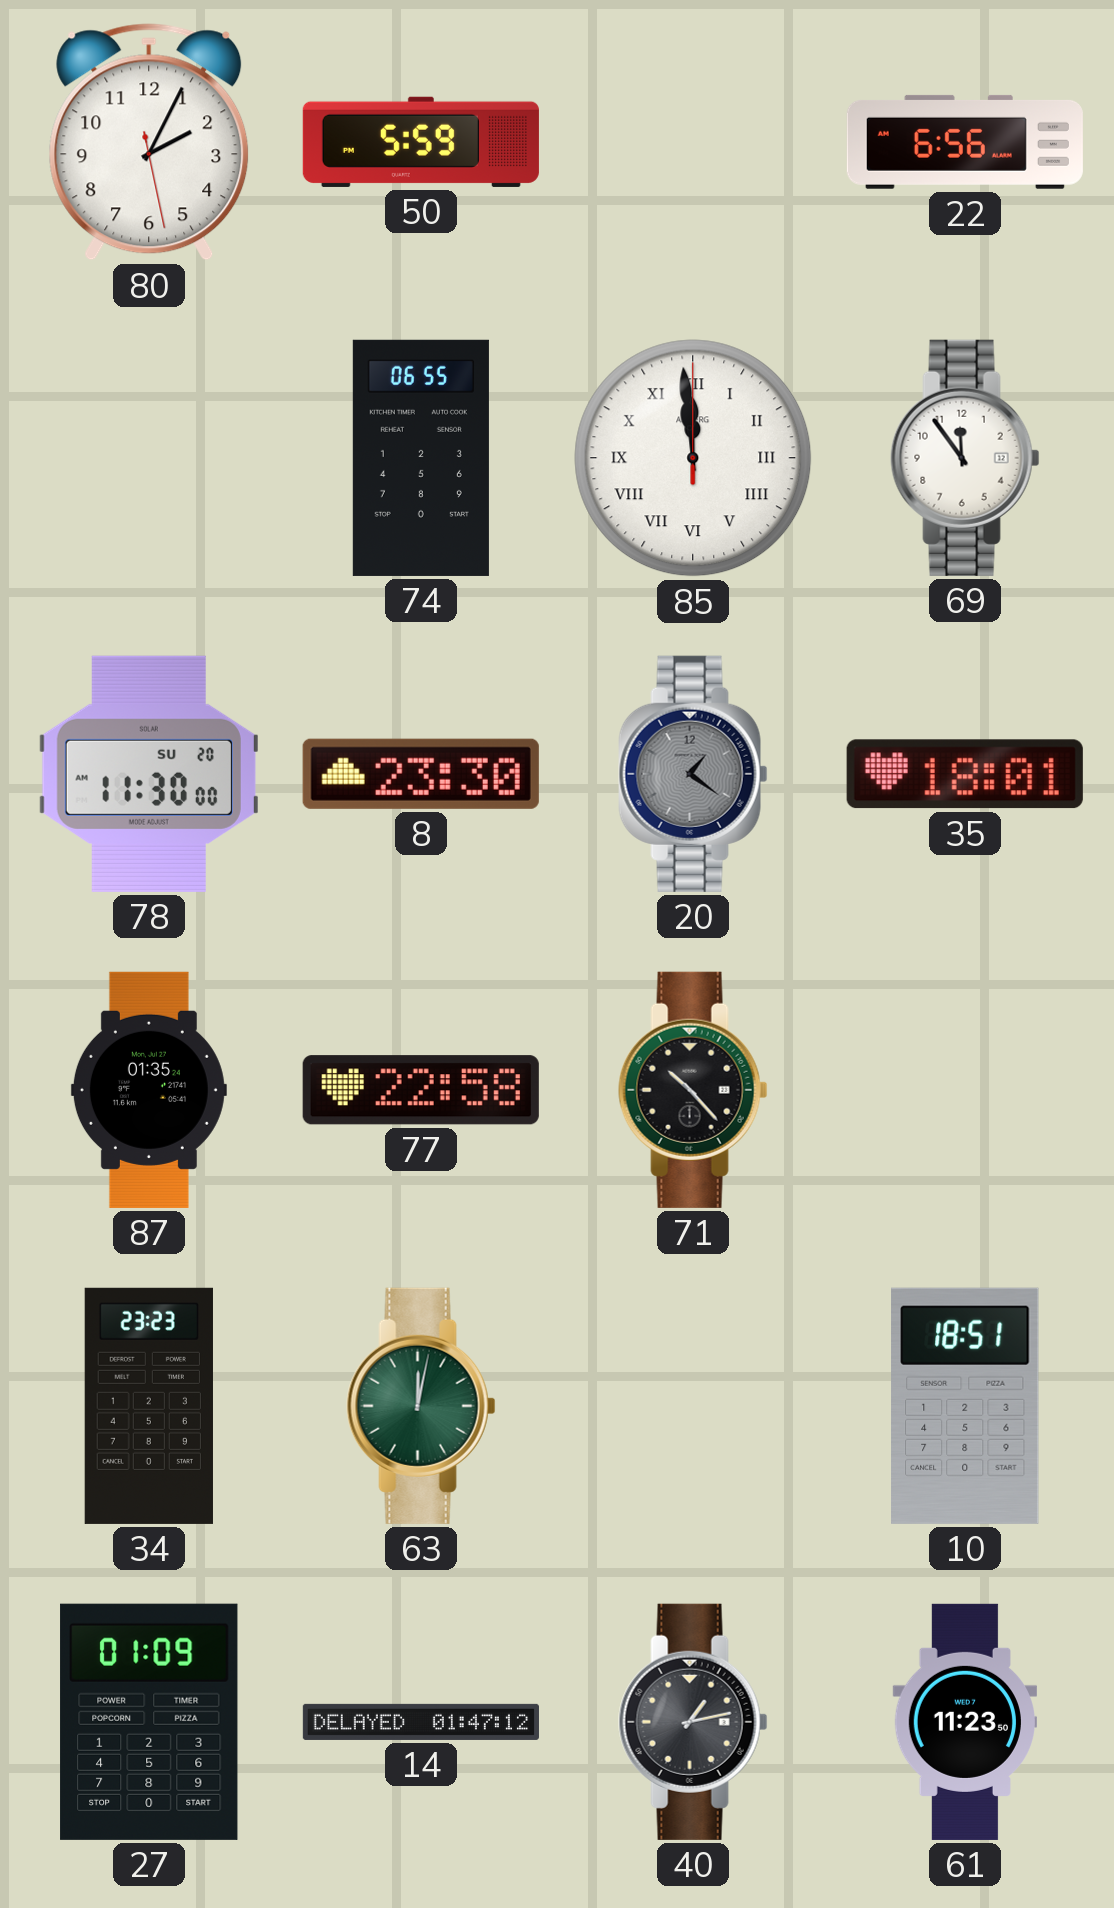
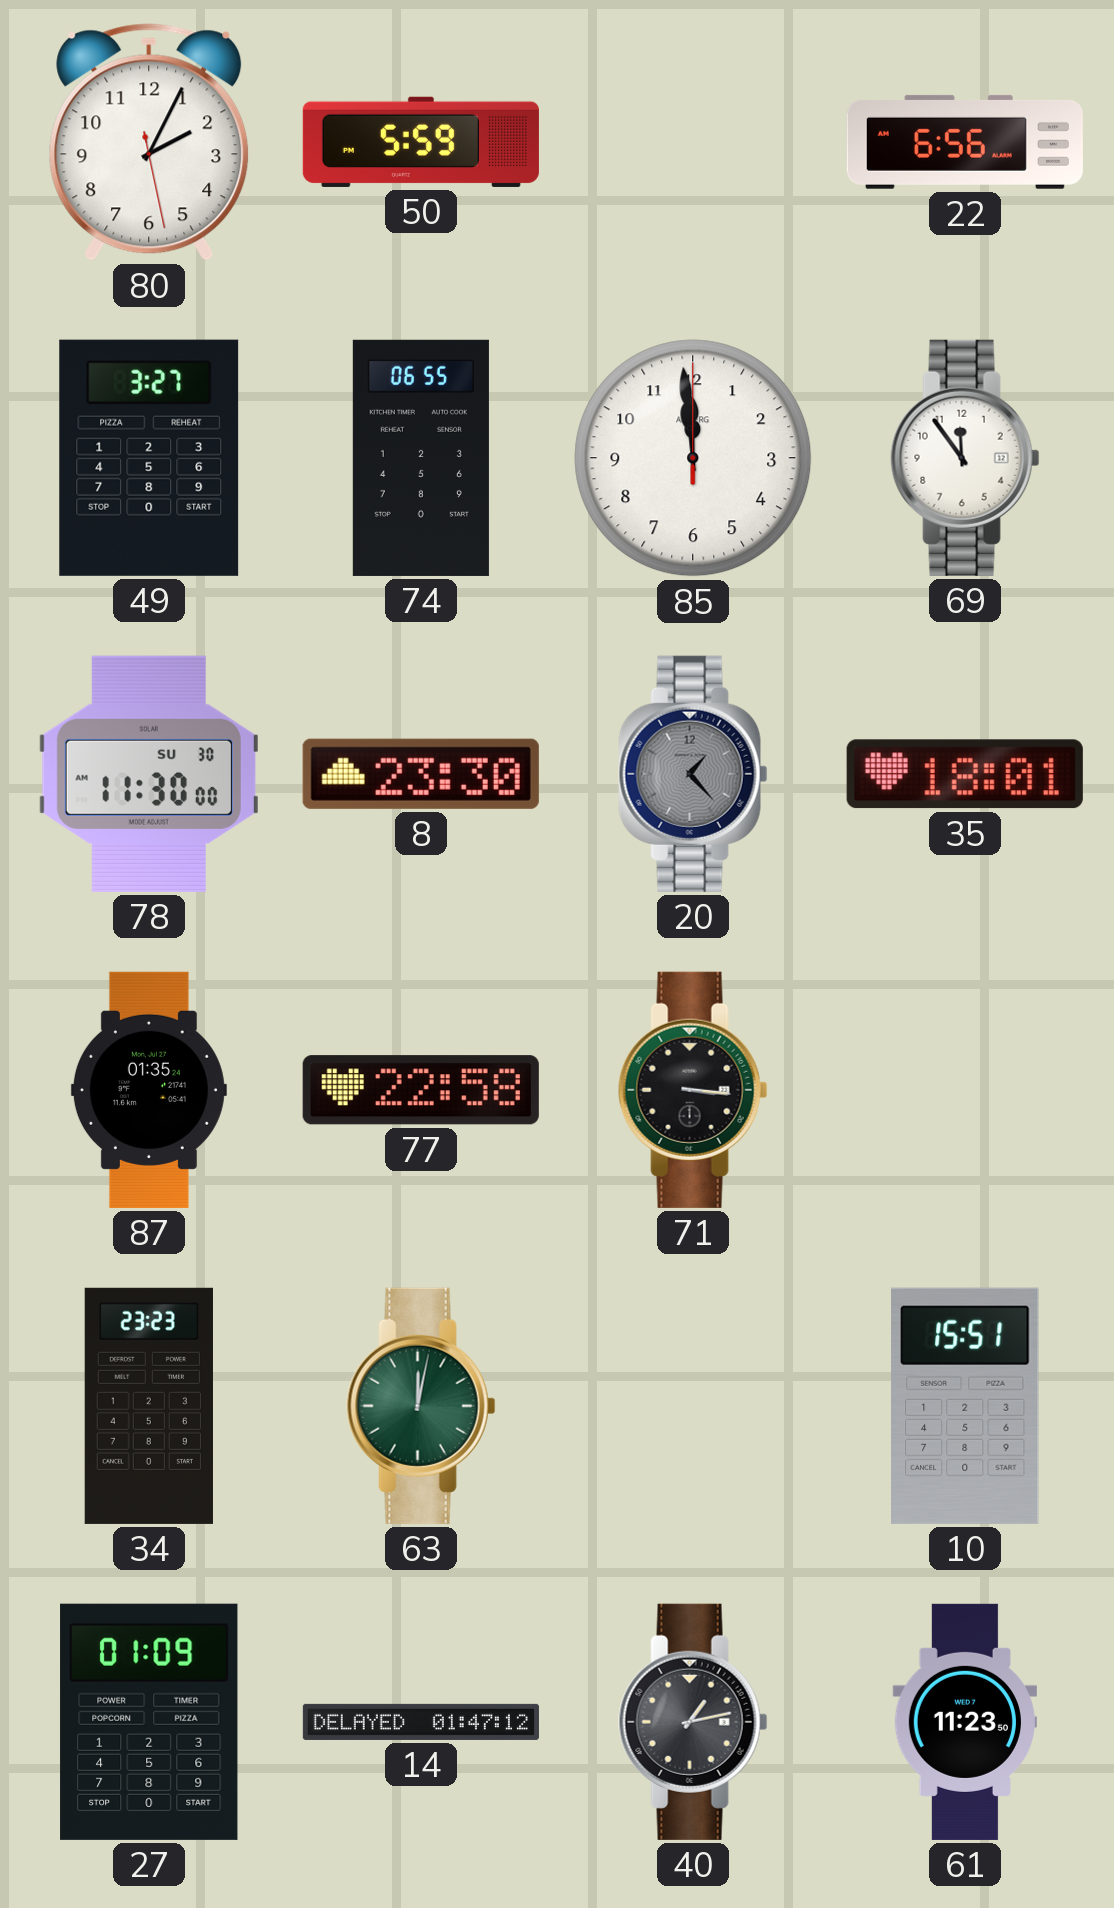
49: none -> 3:27 (149, 458)
85 numerals: Roman -> Arabic (693, 458)
78 date: SU 20 -> SU 30 (149, 774)
20: 1:21 -> 1:23 (693, 774)
71: 10:23 -> 3:16 (693, 1090)
10: 18:51 -> 15:51 (965, 1406)
